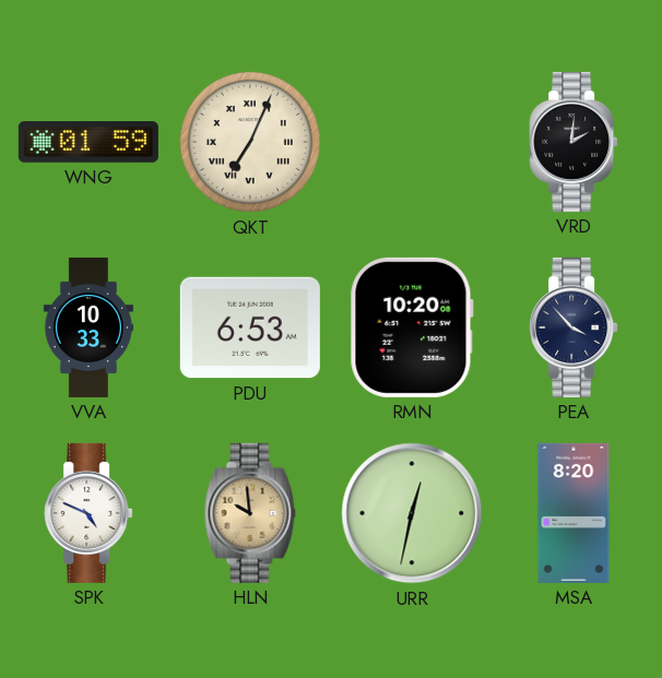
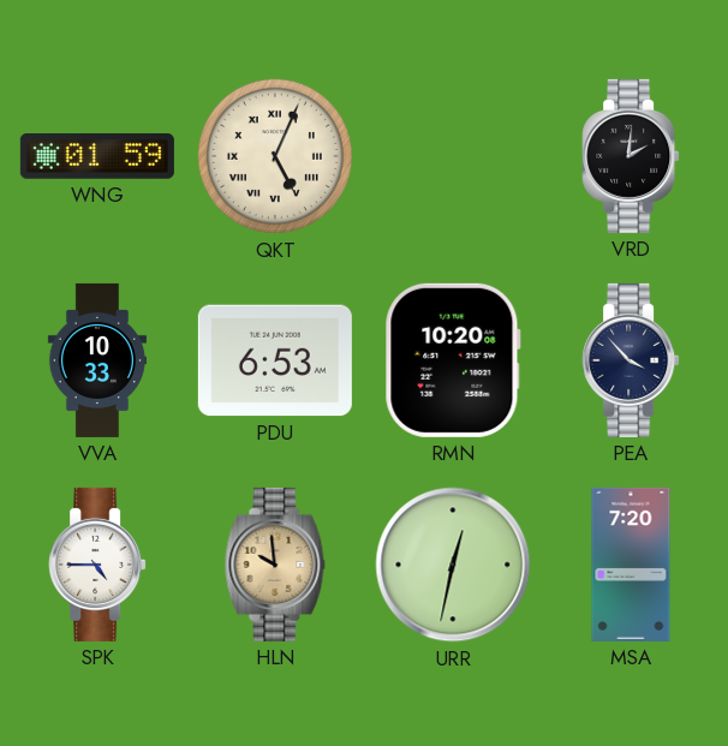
QKT: 7:04 -> 5:04 (275, 156)
SPK: 4:49 -> 4:45 (97, 565)
MSA: 8:20 -> 7:20 (631, 565)
